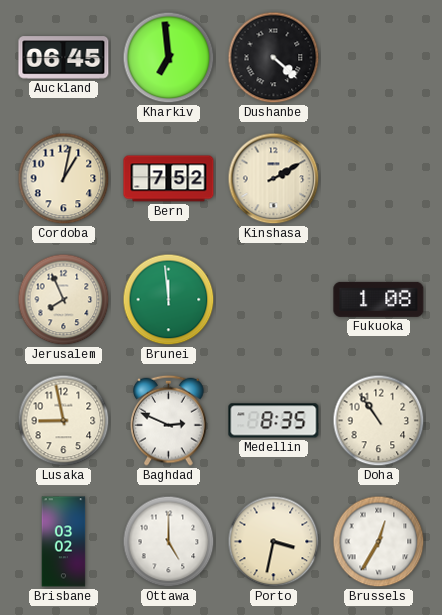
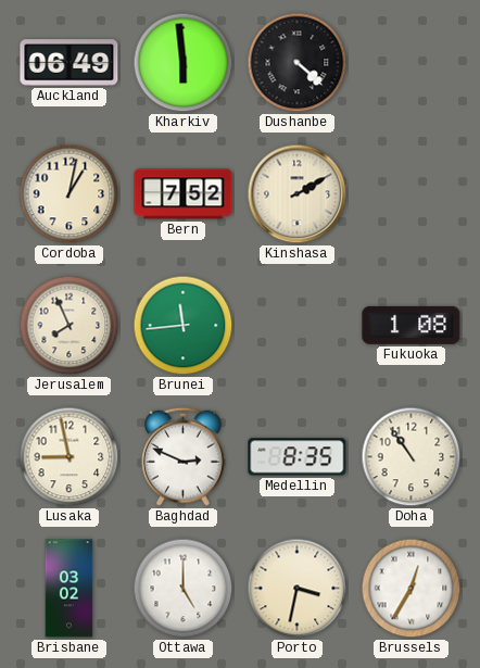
Auckland: 06:45 -> 06:49 (70, 63)
Kharkiv: 6:59 -> 5:59 (184, 63)
Brunei: 11:59 -> 11:44 (184, 326)
